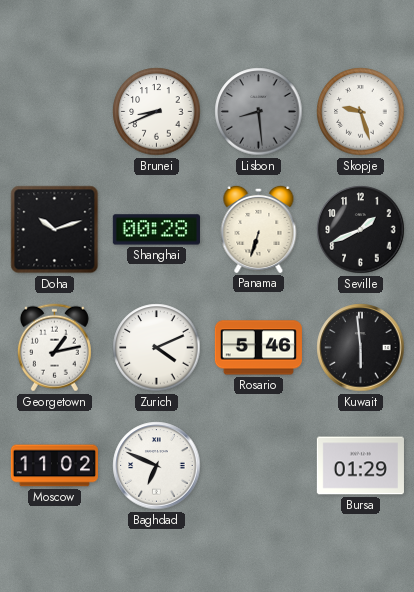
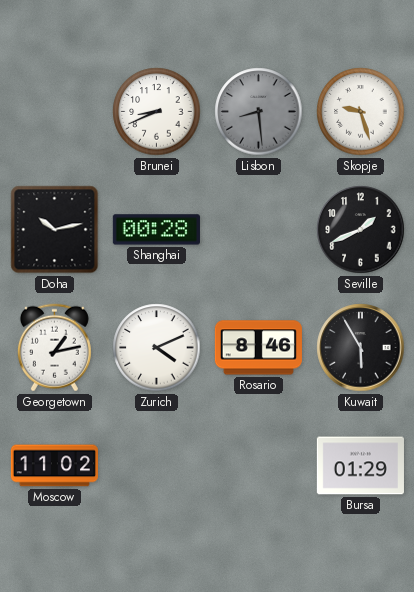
Doha: 10:12 -> 10:13 (55, 230)
Panama: 6:33 -> none (259, 229)
Rosario: 5:46 -> 8:46 (258, 348)
Kuwait: 5:59 -> 5:55 (361, 348)
Baghdad: 6:49 -> none (157, 466)
